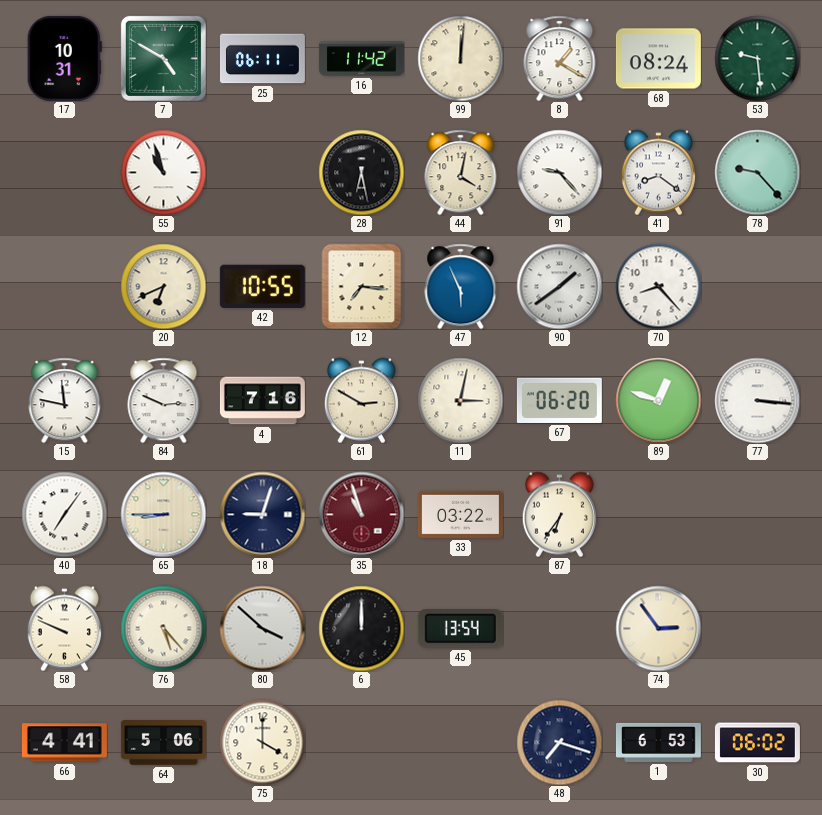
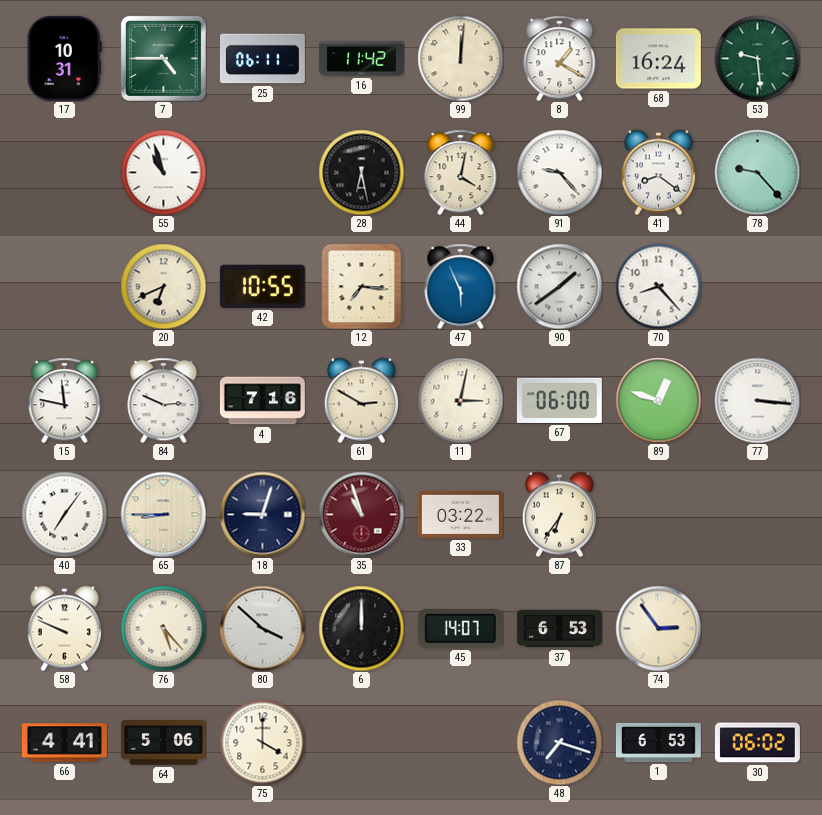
7: 4:50 -> 4:45 (163, 58)
68: 08:24 -> 16:24 (658, 59)
67: 06:20 -> 06:00 (559, 400)
45: 13:54 -> 14:07 (460, 629)
37: none -> 6:53 (559, 629)
